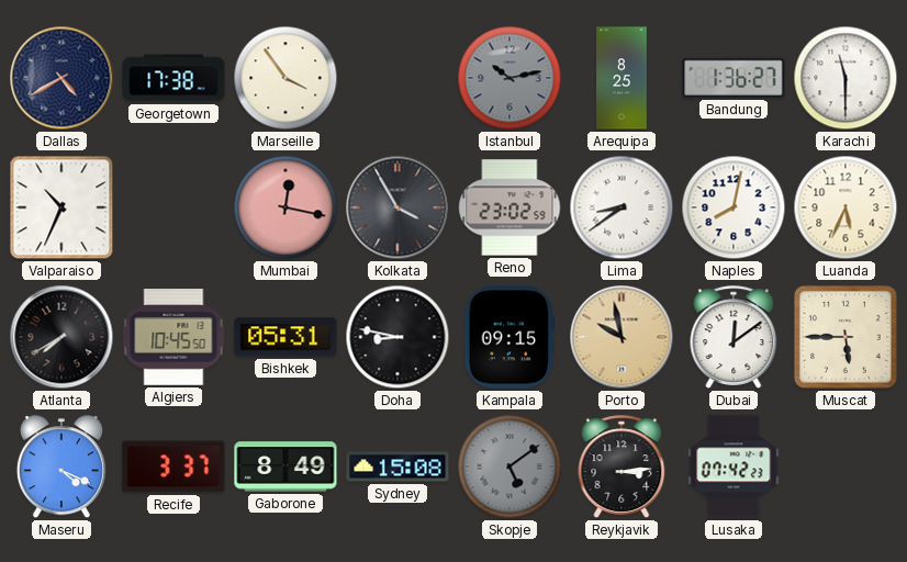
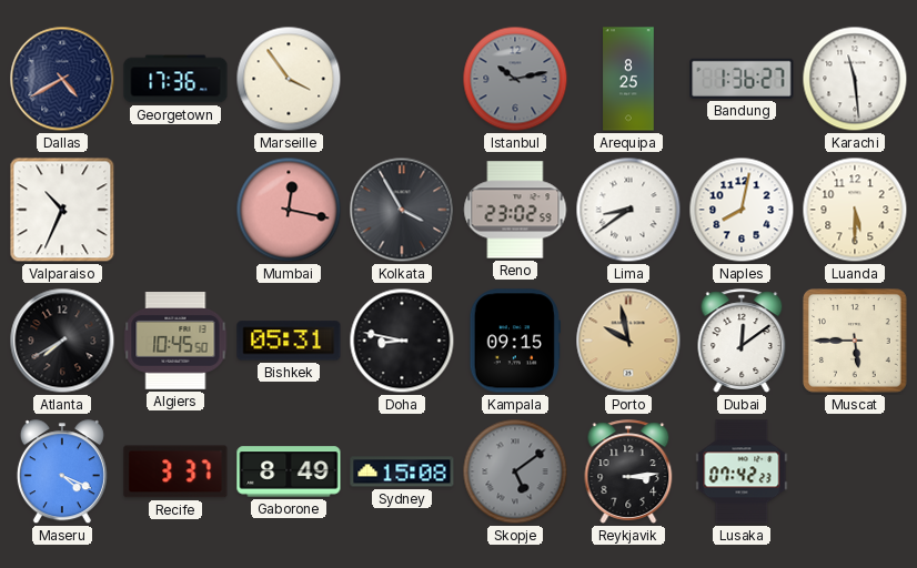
Georgetown: 17:38 -> 17:36 (175, 79)
Karachi: 11:30 -> 11:29 (855, 79)
Luanda: 5:34 -> 5:30 (855, 210)
